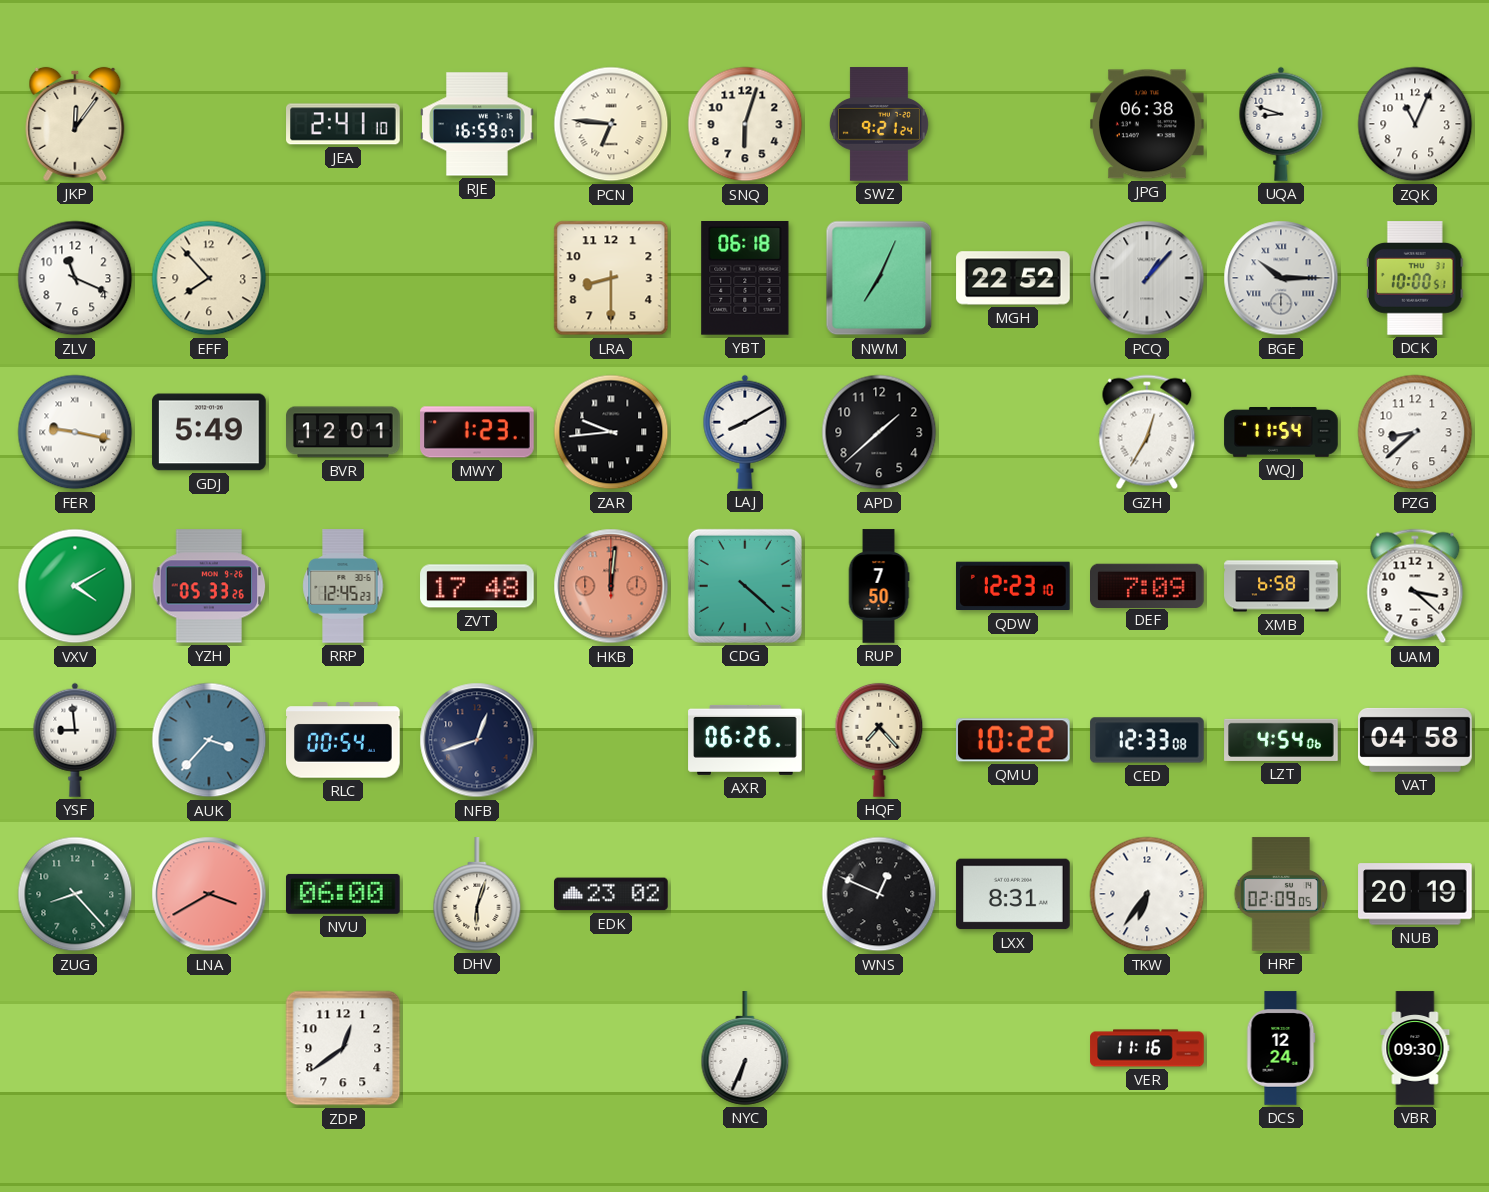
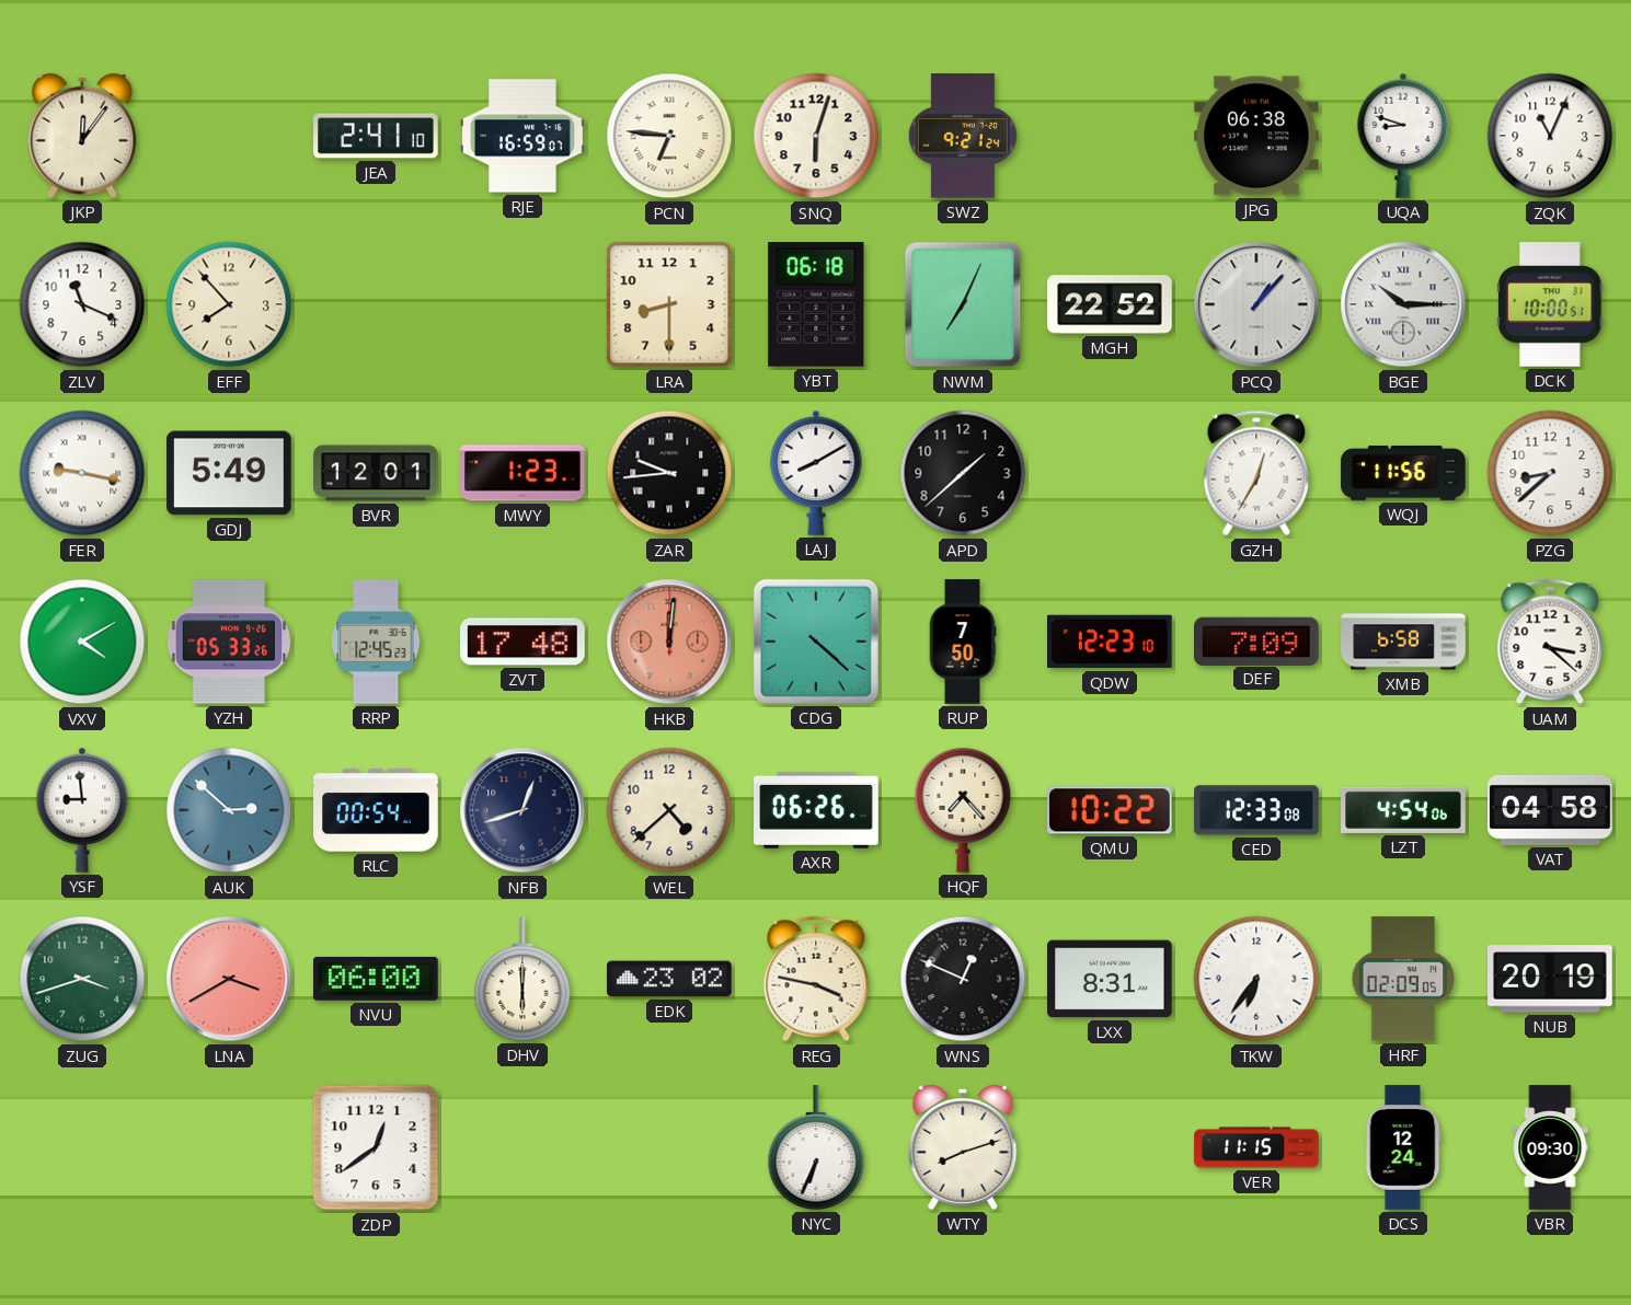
WQJ: 11:54 -> 11:56 (1403, 474)
AUK: 3:37 -> 2:52 (229, 810)
WEL: none -> 4:38 (669, 810)
ZUG: 8:23 -> 3:42 (82, 979)
DHV: 6:03 -> 6:00 (522, 979)
REG: none -> 3:47 (816, 979)
WTY: none -> 8:12 (963, 1147)
VER: 11:16 -> 11:15 (1256, 1147)
